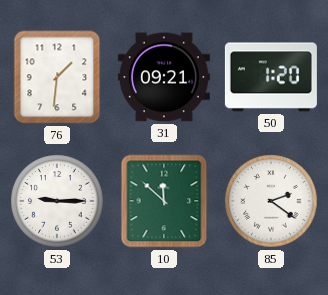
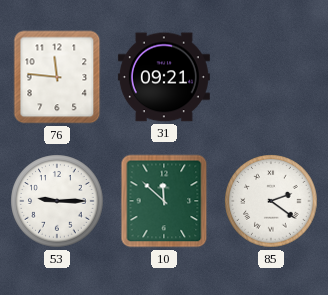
76: 1:31 -> 11:46 (57, 77)
50: 1:20 -> none (271, 77)
